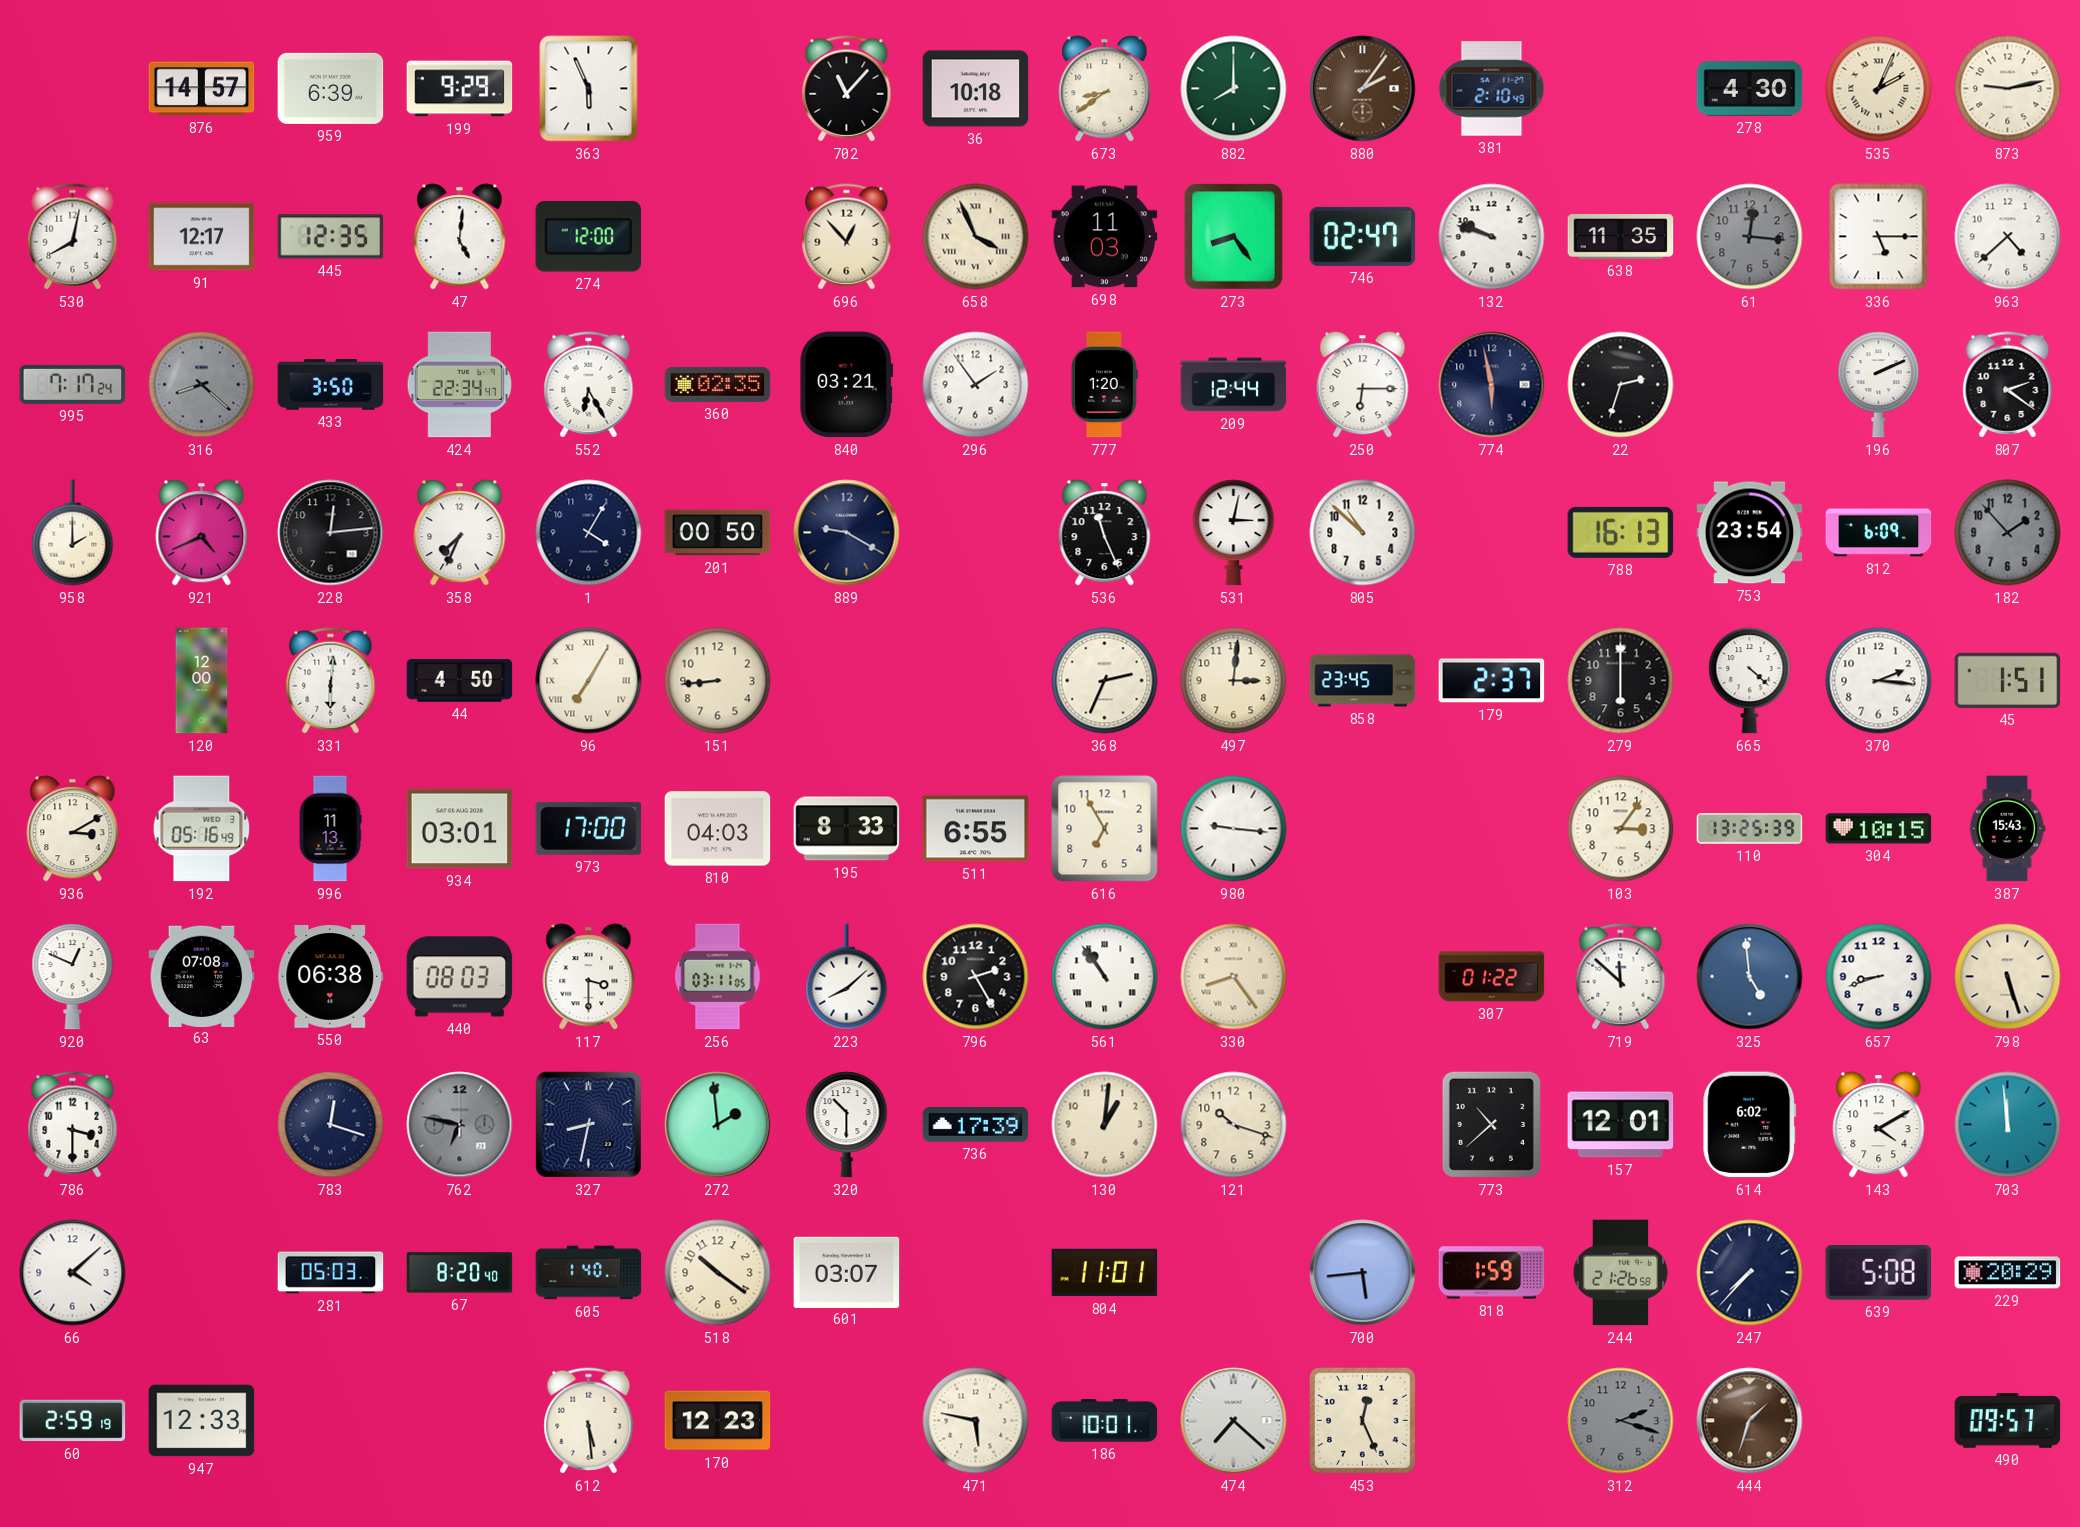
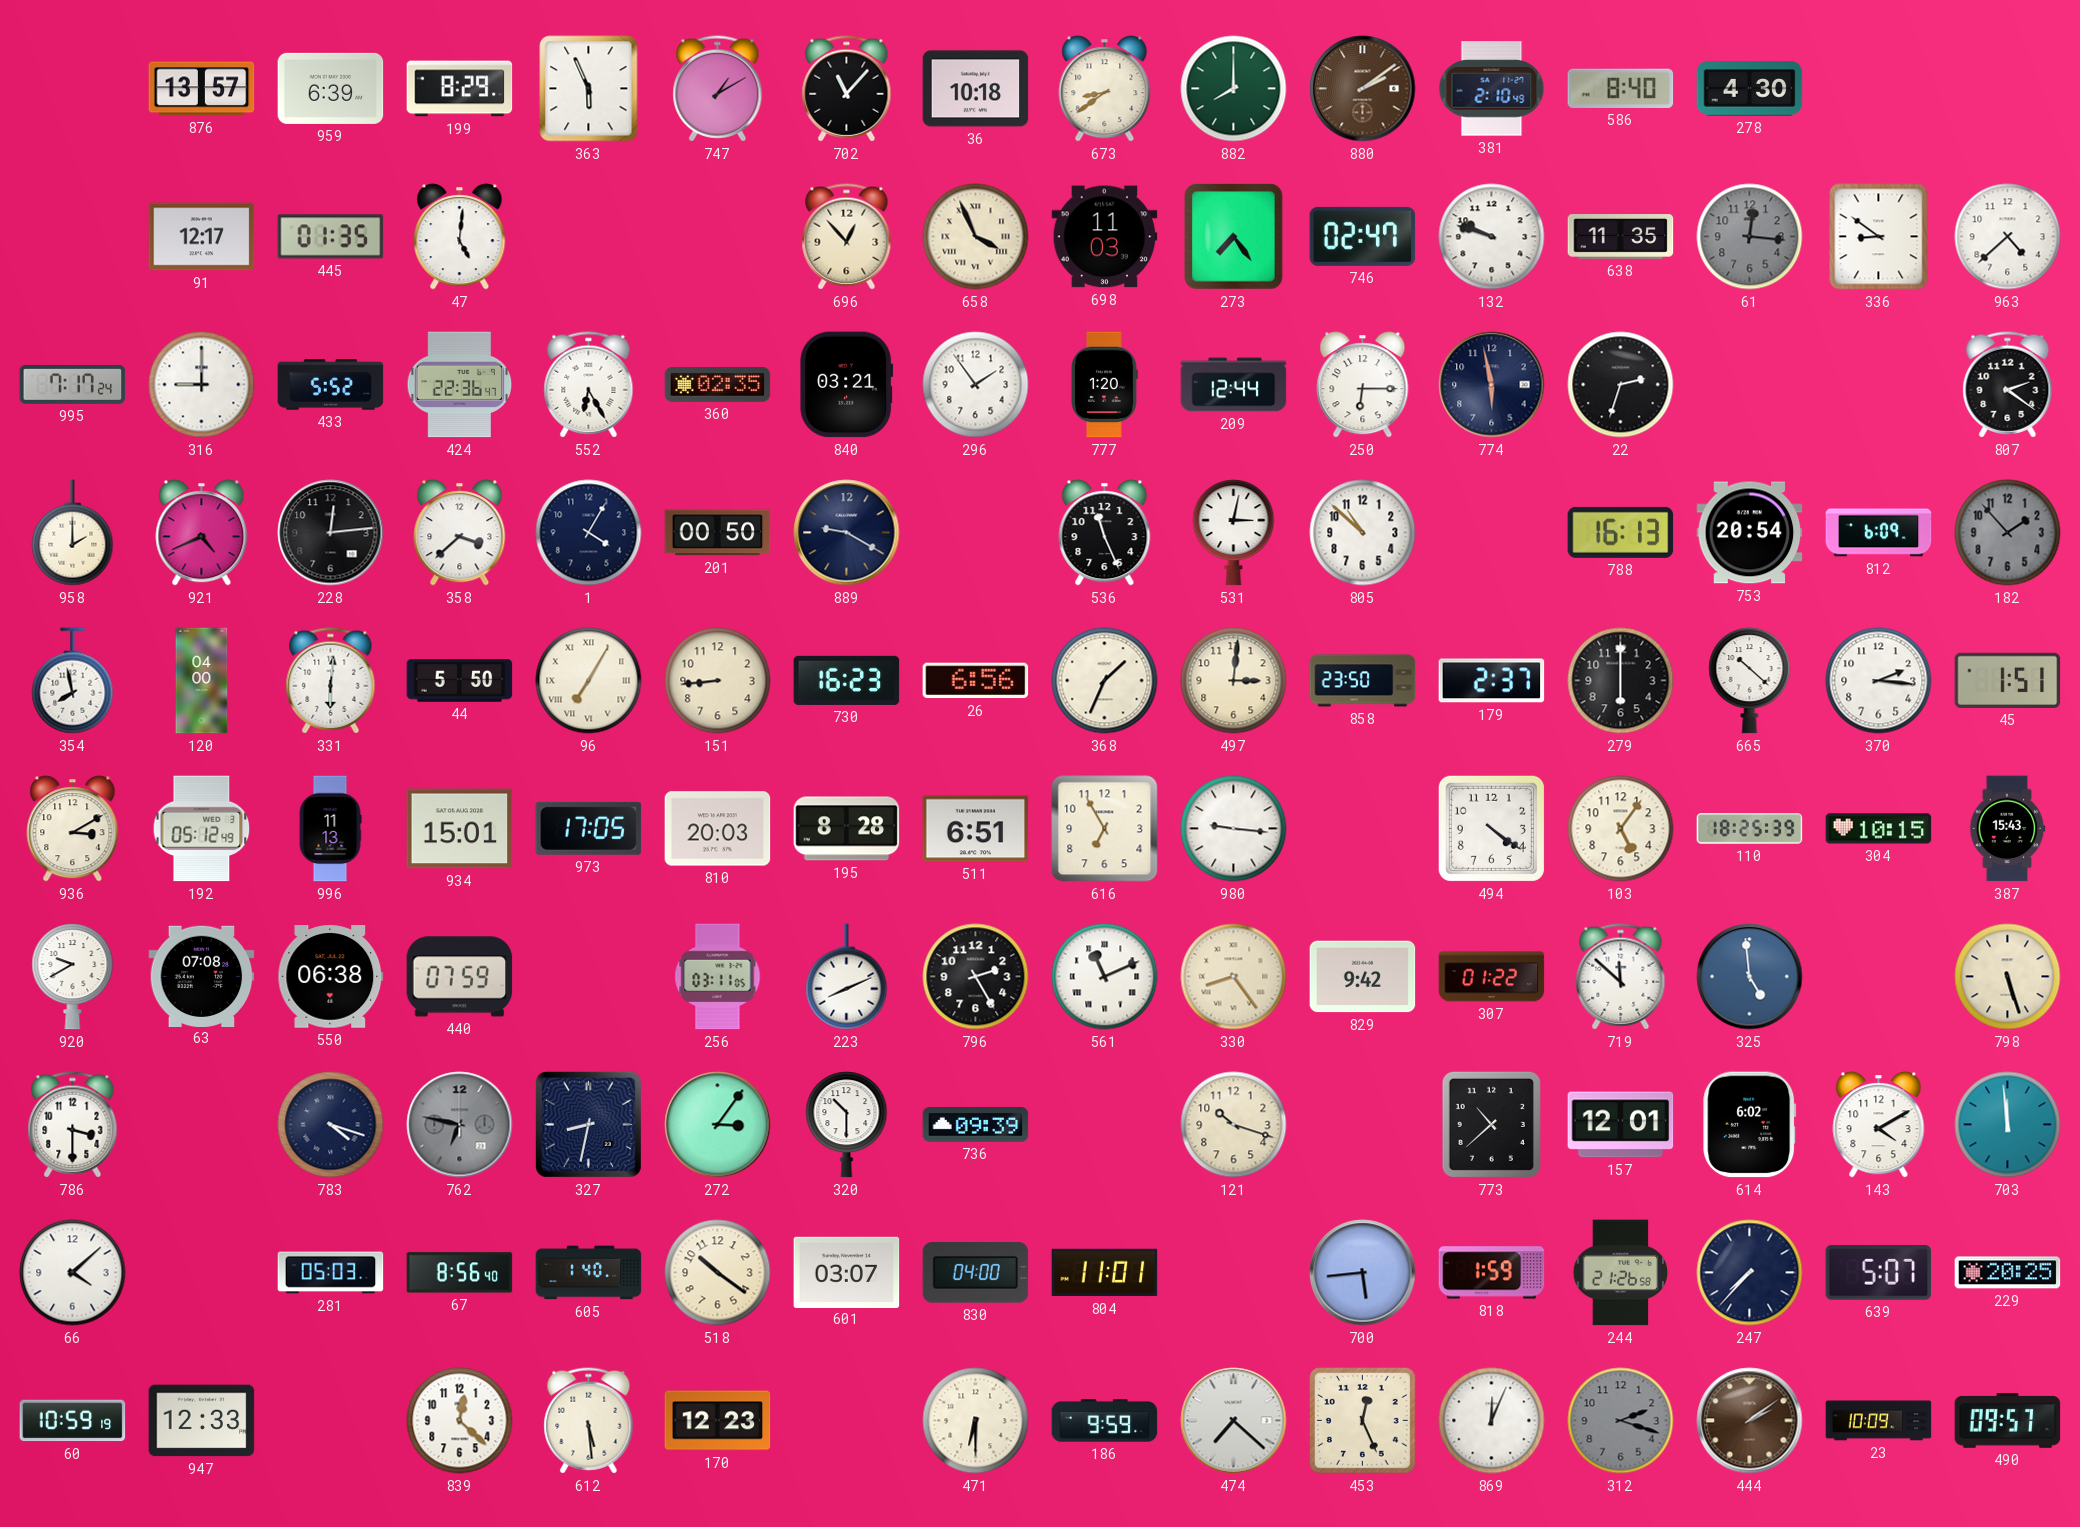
876: 14:57 -> 13:57 (202, 89)
199: 9:29 -> 8:29 (460, 89)
747: none -> 1:10 (718, 89)
880: 2:06 -> 2:09 (1363, 89)
586: none -> 8:40 (1621, 88)
535: 2:04 -> none (1879, 89)
873: 9:13 -> none (2008, 89)
530: 8:02 -> none (73, 237)
445: 12:35 -> 01:35 (331, 237)
274: 12:00 -> none (589, 237)
273: 8:24 -> 7:24 (1234, 237)
336: 5:15 -> 8:51 (1879, 237)
316: 8:22 -> 9:00 (202, 385)
316 dial: grey -> white (202, 385)
433: 3:50 -> 5:52 (331, 385)
424: 22:34 -> 22:36 (460, 385)
196: 2:11 -> none (1879, 385)
358: 7:34 -> 3:38 (460, 533)
753: 23:54 -> 20:54 (1750, 533)
354: none -> 7:58 (73, 681)
120: 12:00 -> 04:00 (202, 681)
44: 4:50 -> 5:50 (460, 681)
730: none -> 16:23 (847, 680)
26: none -> 6:56 (976, 681)
368: 2:34 -> 1:34 (1105, 681)
858: 23:45 -> 23:50 (1363, 681)
665: 4:22 -> 10:22 (1750, 681)
192: 05:16 -> 05:12 (202, 829)
934: 03:01 -> 15:01 (460, 829)
973: 17:00 -> 17:05 (589, 828)
810: 04:03 -> 20:03 (718, 829)
195: 8:33 -> 8:28 (847, 829)
511: 6:55 -> 6:51 (976, 829)
494: none -> 4:21 (1491, 828)
103: 3:06 -> 5:06 (1621, 829)
110: 13:25 -> 18:25 (1750, 829)
920: 12:49 -> 9:40 (73, 977)
440: 08:03 -> 07:59 (460, 977)
117: 3:30 -> none (589, 977)
223: 8:08 -> 8:11 (847, 977)
561: 10:54 -> 11:11 (1105, 977)
829: none -> 9:42 (1363, 977)
657: 8:42 -> none (1879, 977)
783: 12:18 -> 4:18 (331, 1125)
272: 1:59 -> 3:06 (718, 1125)
736: 17:39 -> 09:39 (976, 1125)
130: 1:01 -> none (1105, 1125)
67: 8:20 -> 8:56 (460, 1273)
830: none -> 04:00 (976, 1273)
639: 5:08 -> 5:07 (1879, 1273)
229: 20:29 -> 20:25 (2008, 1273)
60: 2:59 -> 10:59 (73, 1421)
839: none -> 12:22 (460, 1421)
471: 5:47 -> 6:30 (976, 1421)
186: 10:01 -> 9:59 (1105, 1421)
869: none -> 12:04 (1492, 1421)
444: 1:33 -> 2:09 (1750, 1421)
23: none -> 10:09 (1879, 1421)
